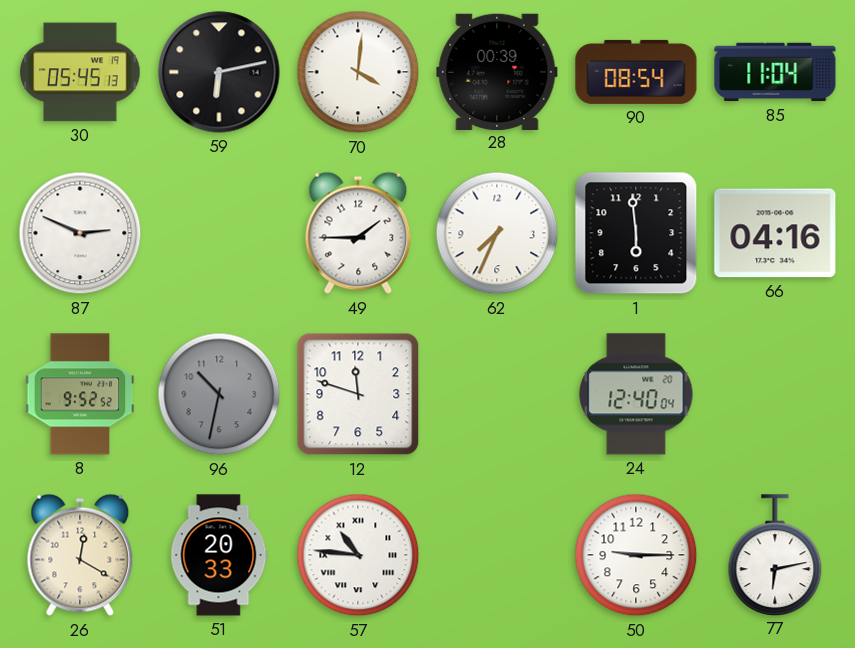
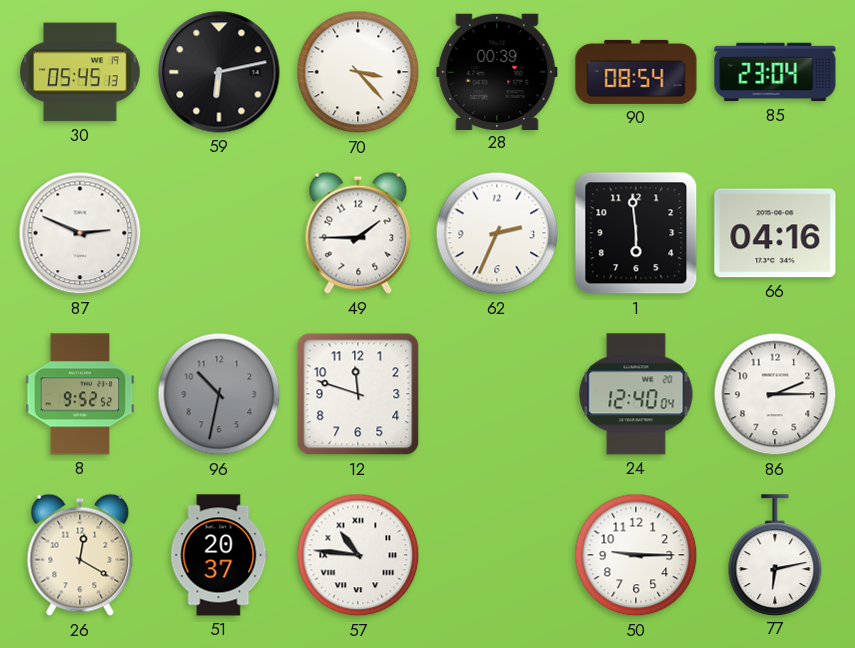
70: 4:01 -> 3:23 (358, 72)
85: 11:04 -> 23:04 (775, 72)
62: 7:34 -> 2:34 (497, 233)
86: none -> 2:15 (775, 394)
51: 20:33 -> 20:37 (219, 555)
